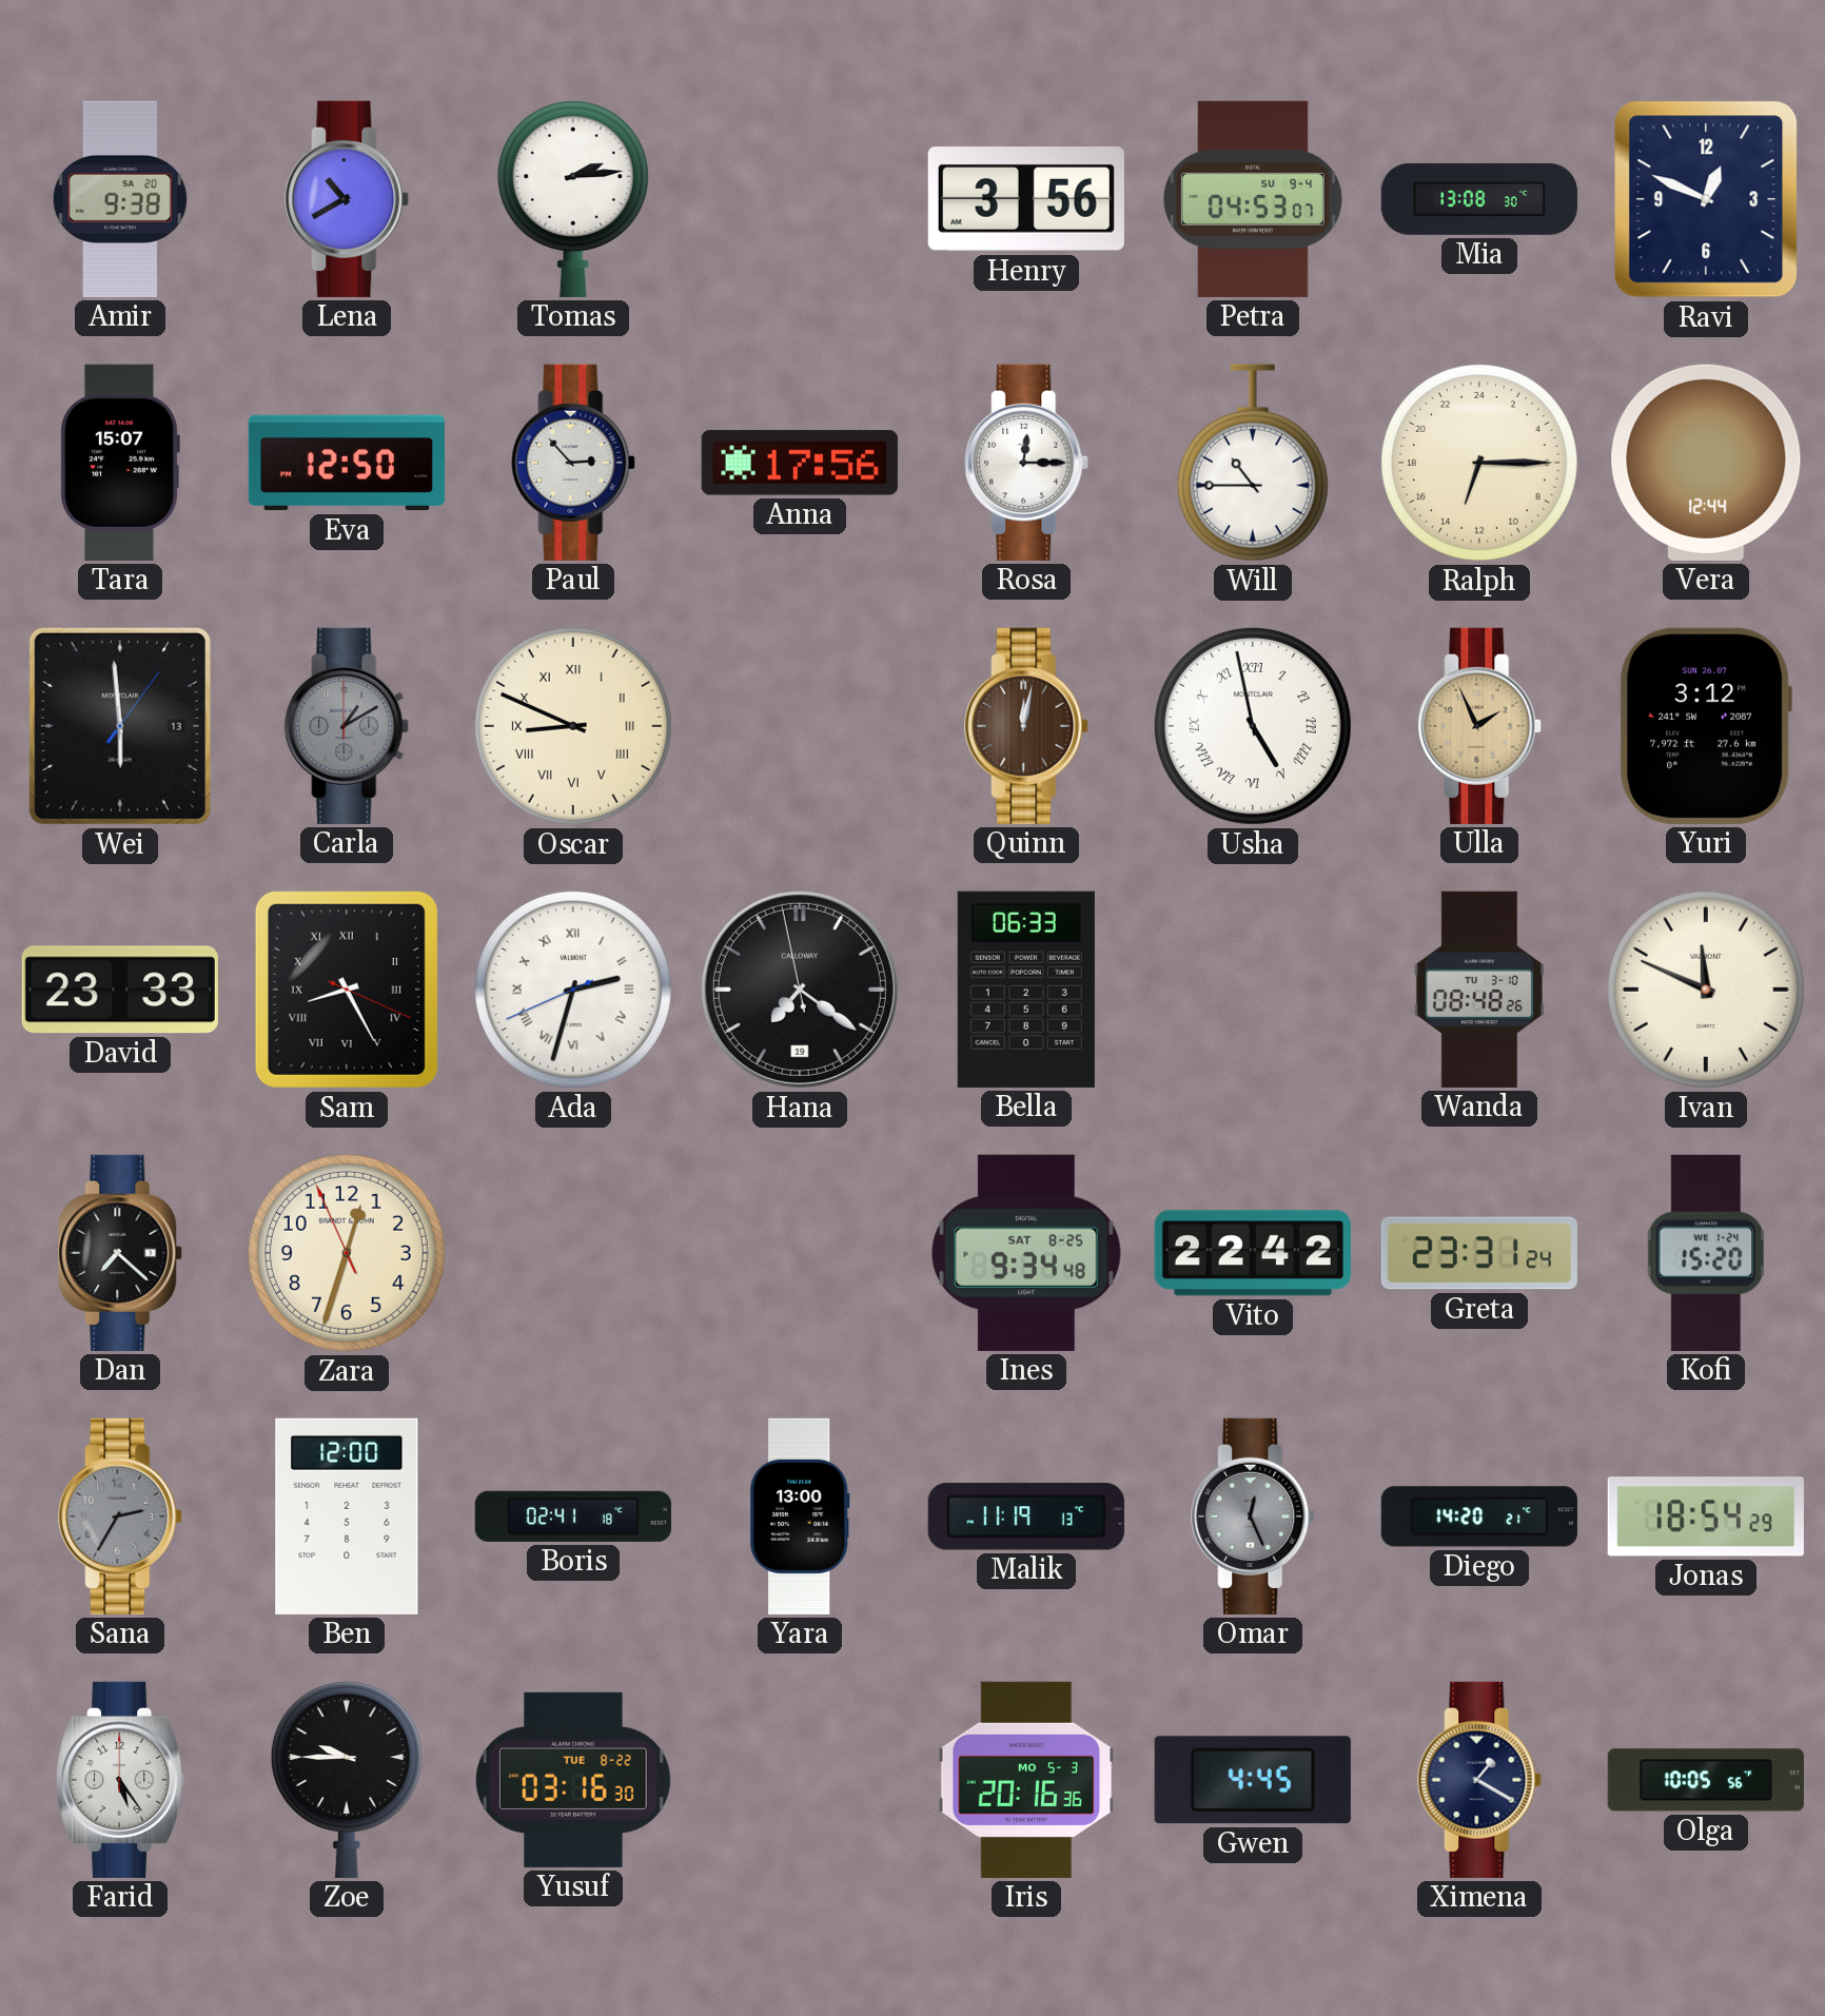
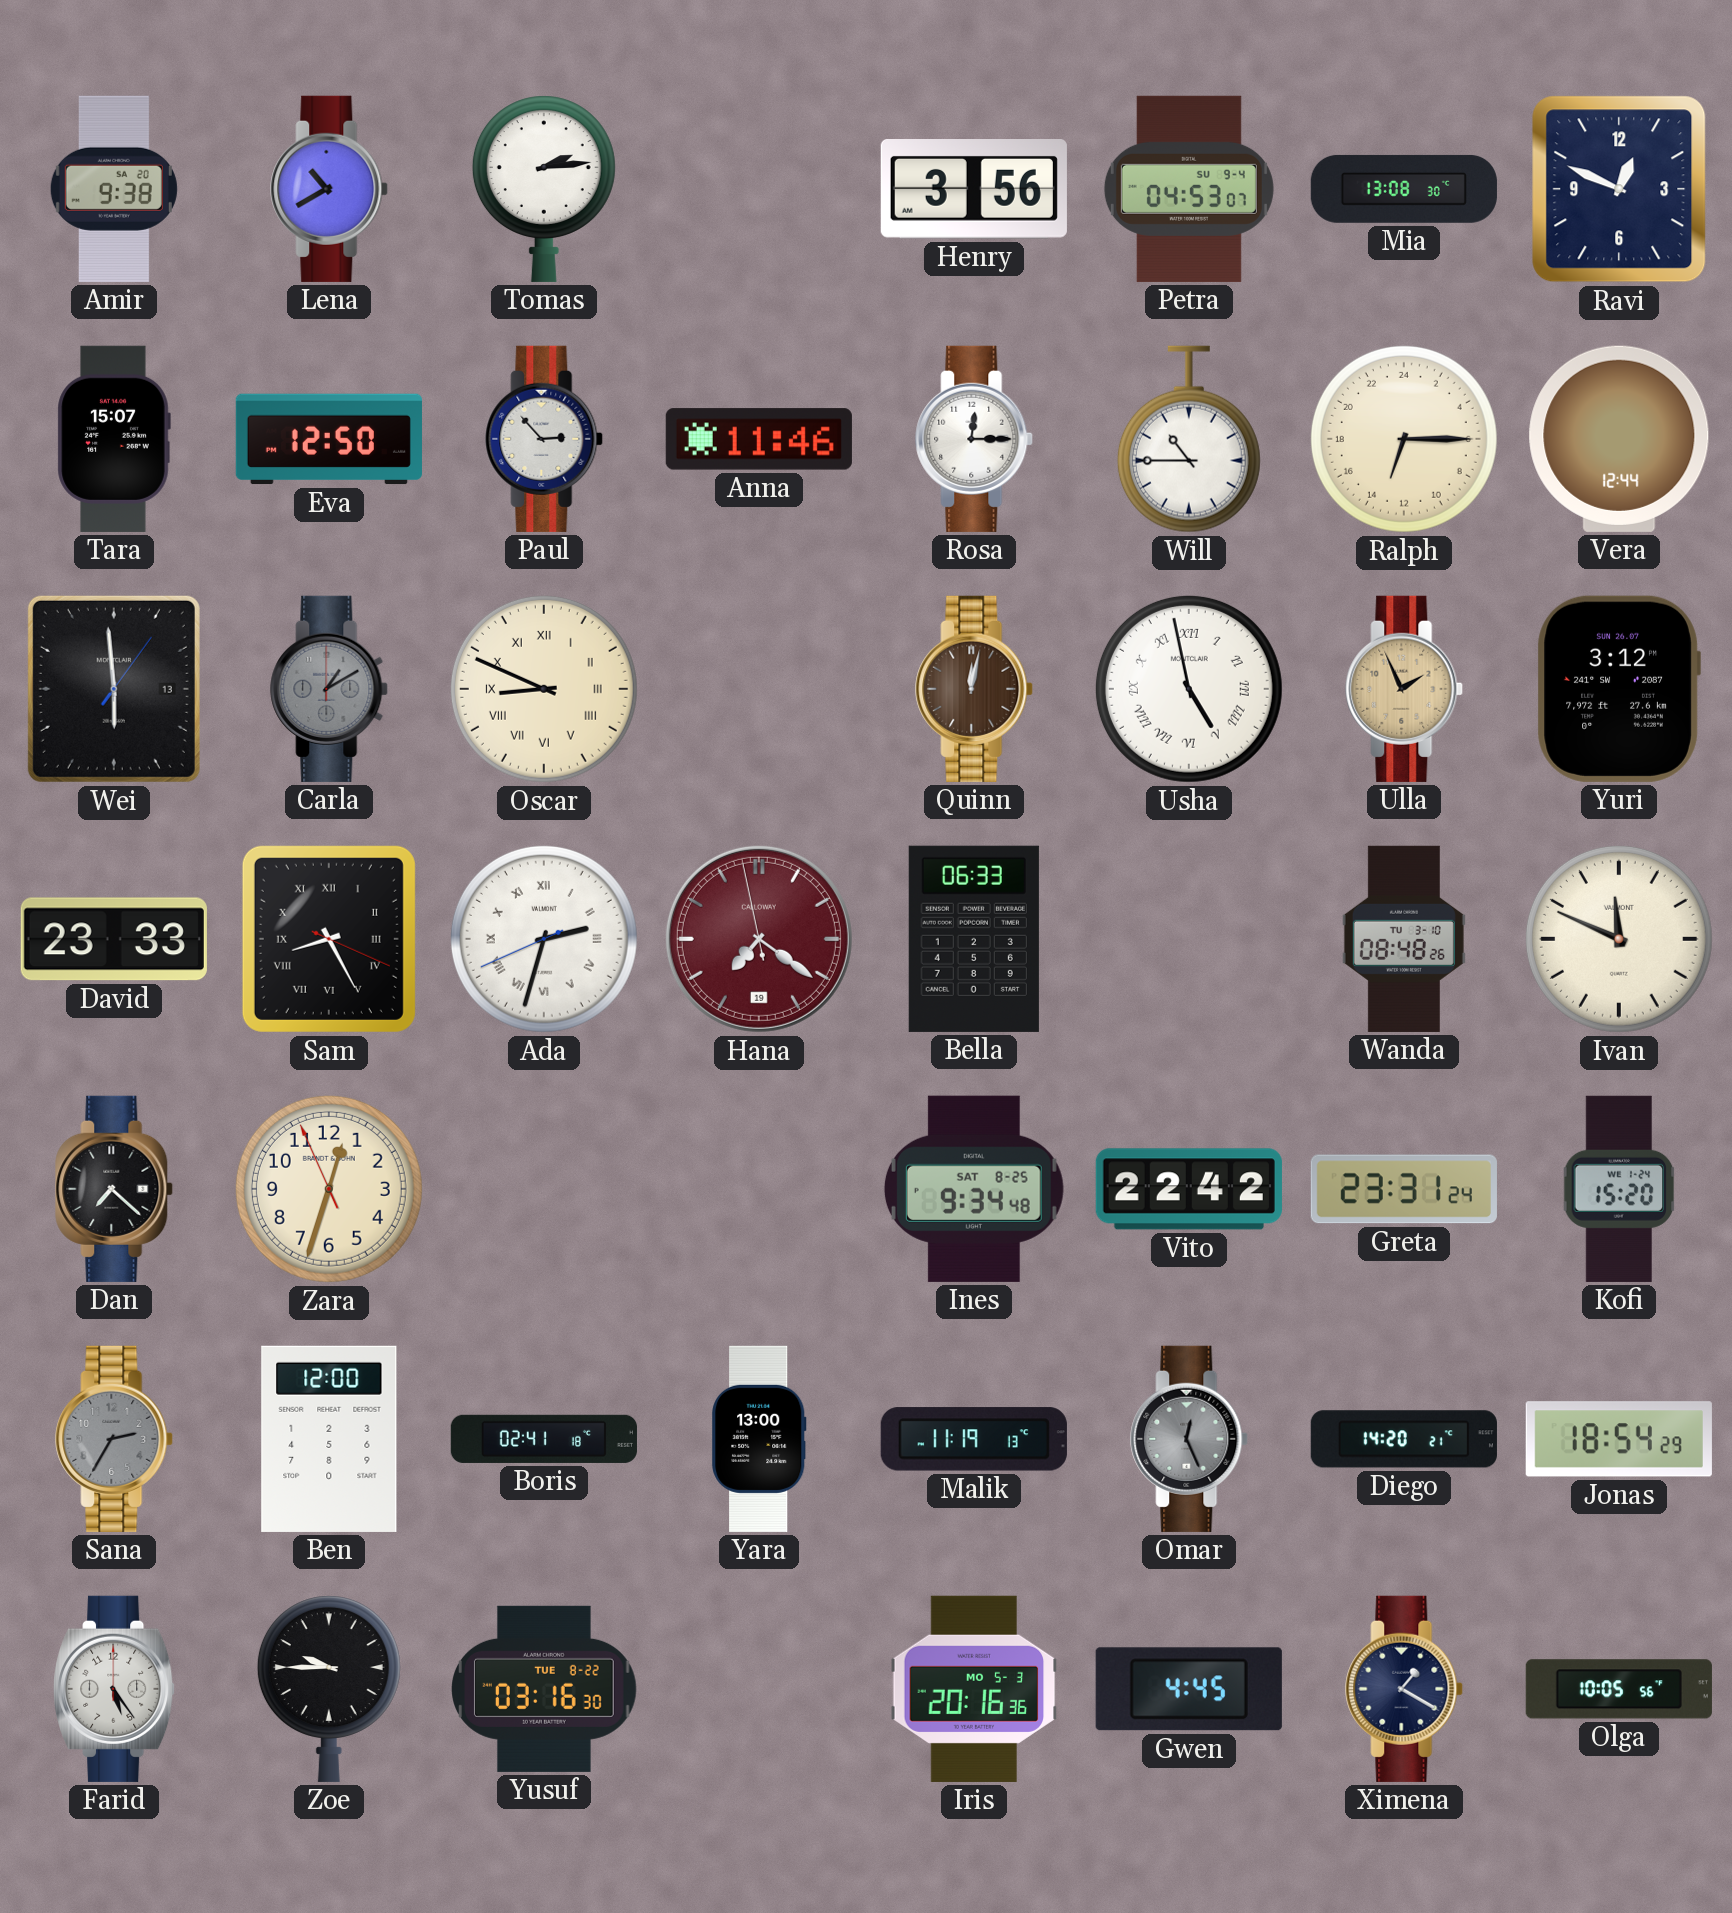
Anna: 17:56 -> 11:46 (759, 439)
Hana dial: black -> burgundy (759, 939)
